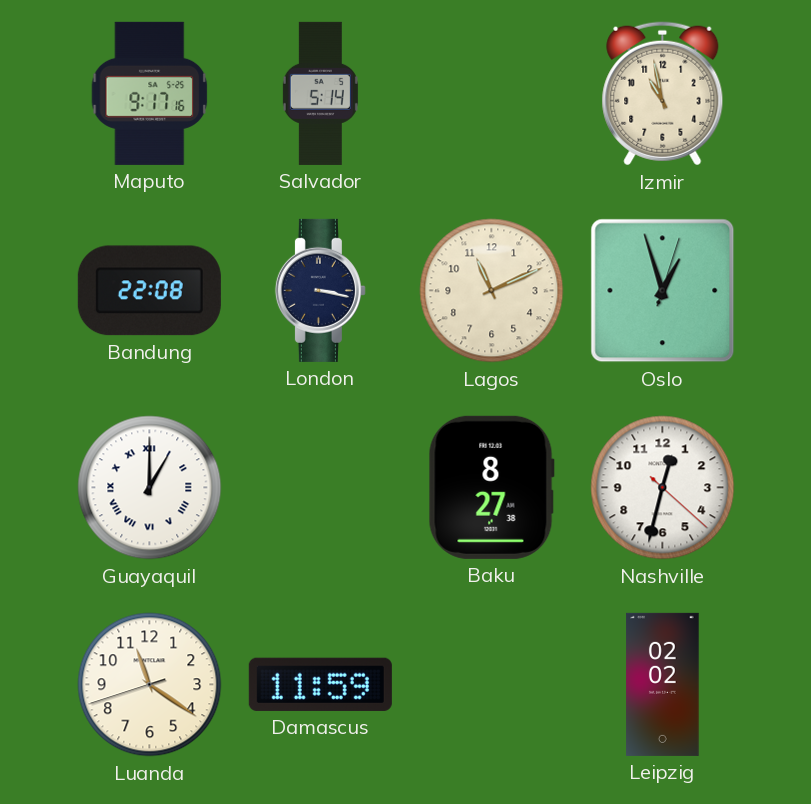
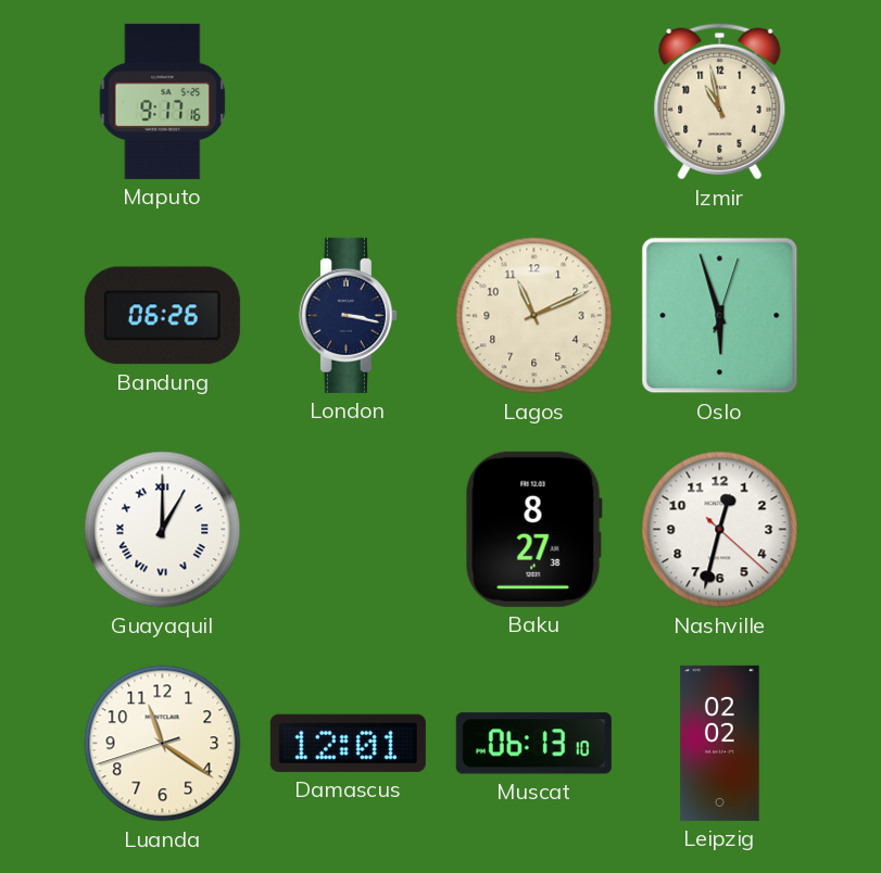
Salvador: 5:14 -> none (320, 93)
Bandung: 22:08 -> 06:26 (162, 316)
Oslo: 12:57 -> 5:57 (720, 316)
Damascus: 11:59 -> 12:01 (348, 743)
Muscat: none -> 06:13 (533, 744)
